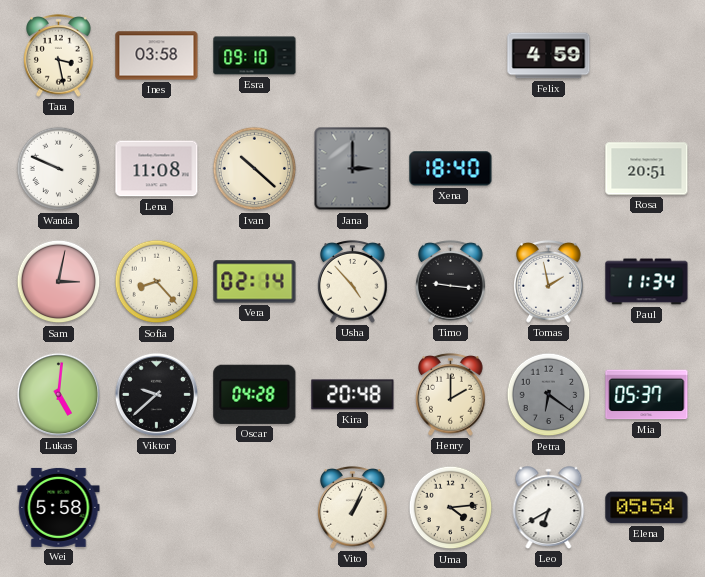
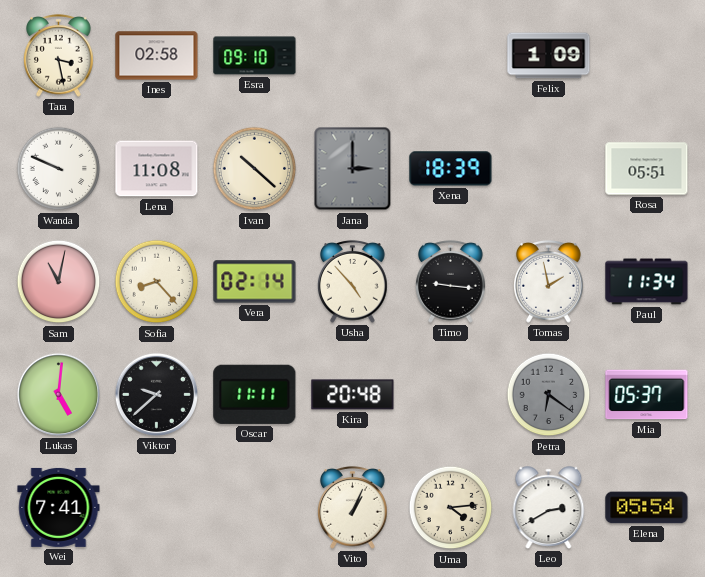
Ines: 03:58 -> 02:58 (157, 56)
Felix: 4:59 -> 1:09 (549, 56)
Xena: 18:40 -> 18:39 (451, 169)
Rosa: 20:51 -> 05:51 (647, 169)
Sam: 3:02 -> 11:02 (59, 282)
Oscar: 04:28 -> 11:11 (255, 394)
Henry: 2:00 -> none (451, 395)
Wei: 5:58 -> 7:41 (59, 507)
Leo: 6:40 -> 2:40 (549, 508)
